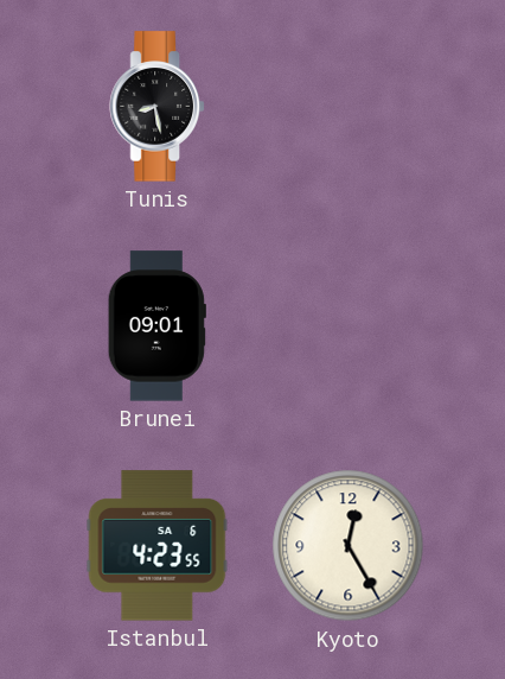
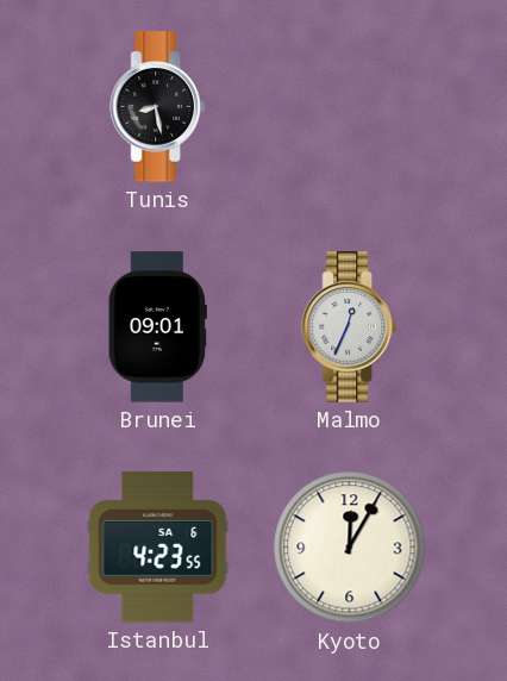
Malmo: none -> 12:34 (350, 327)
Kyoto: 12:25 -> 12:05 (350, 548)
